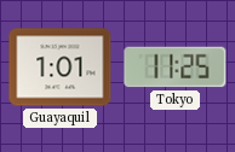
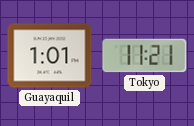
Tokyo: 11:25 -> 11:21 (145, 56)
